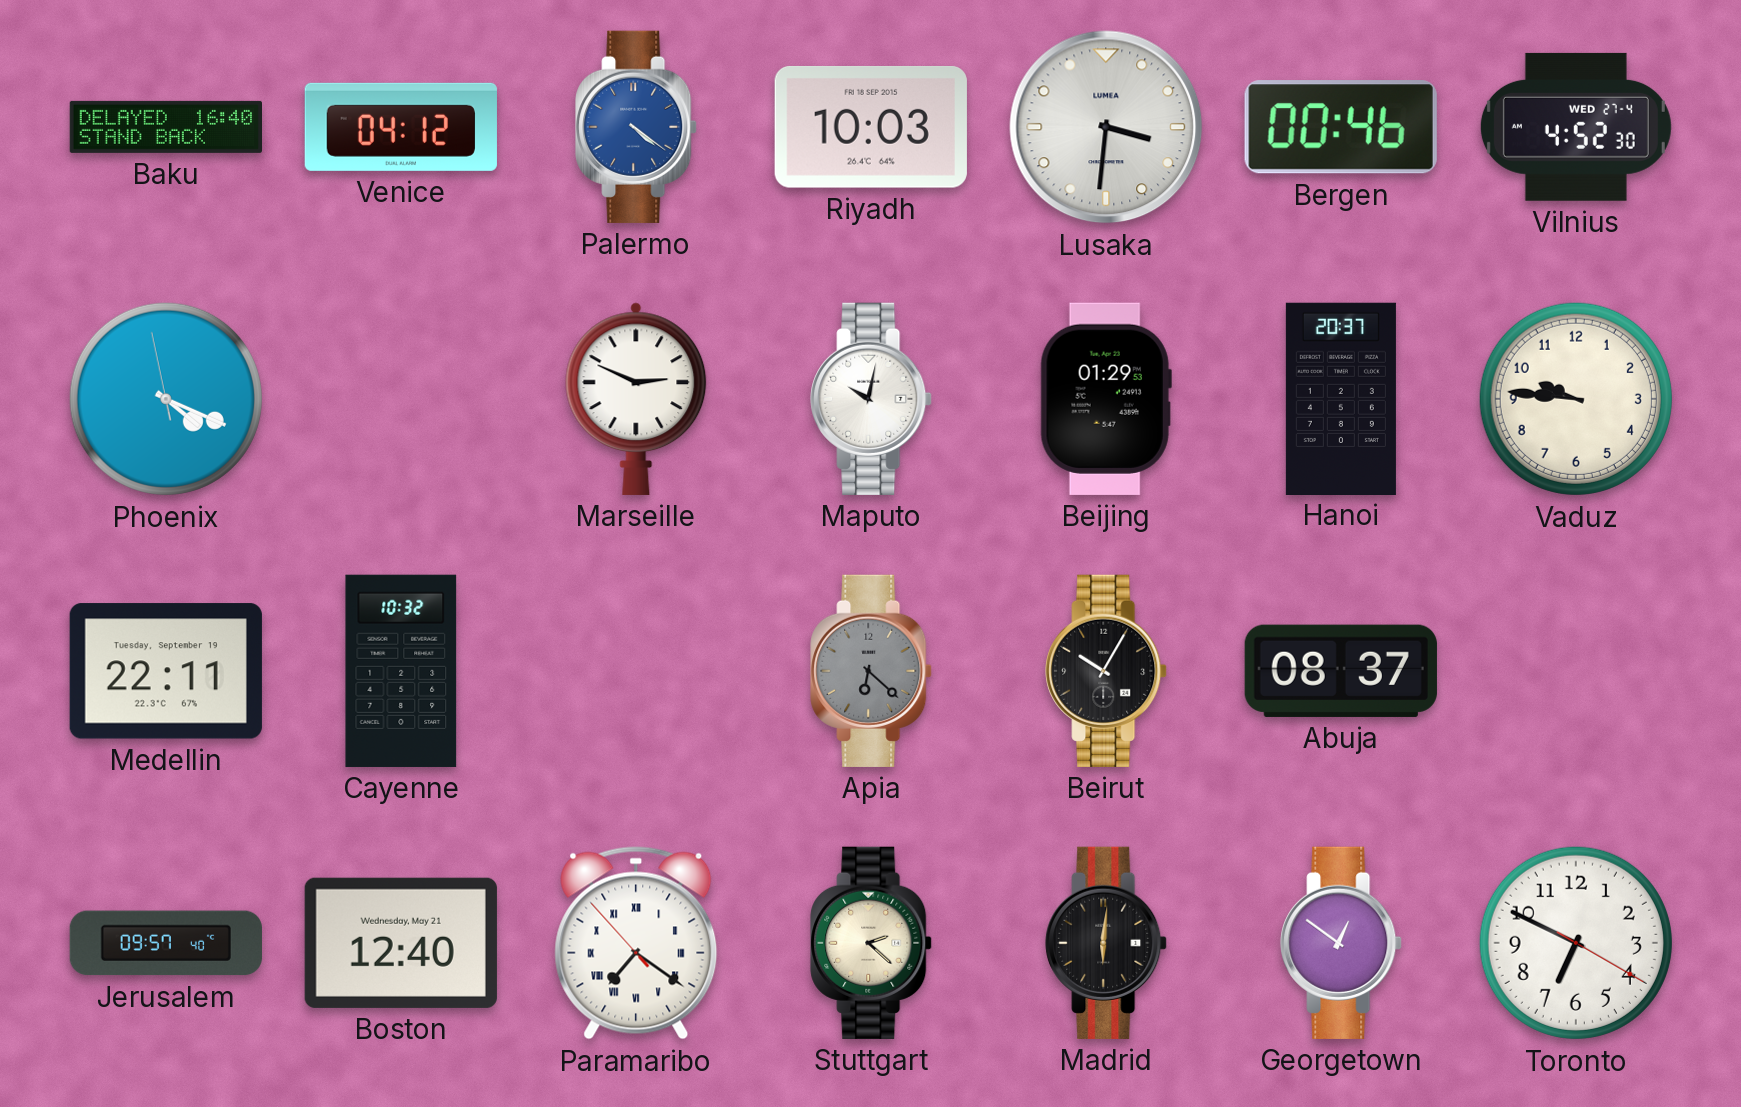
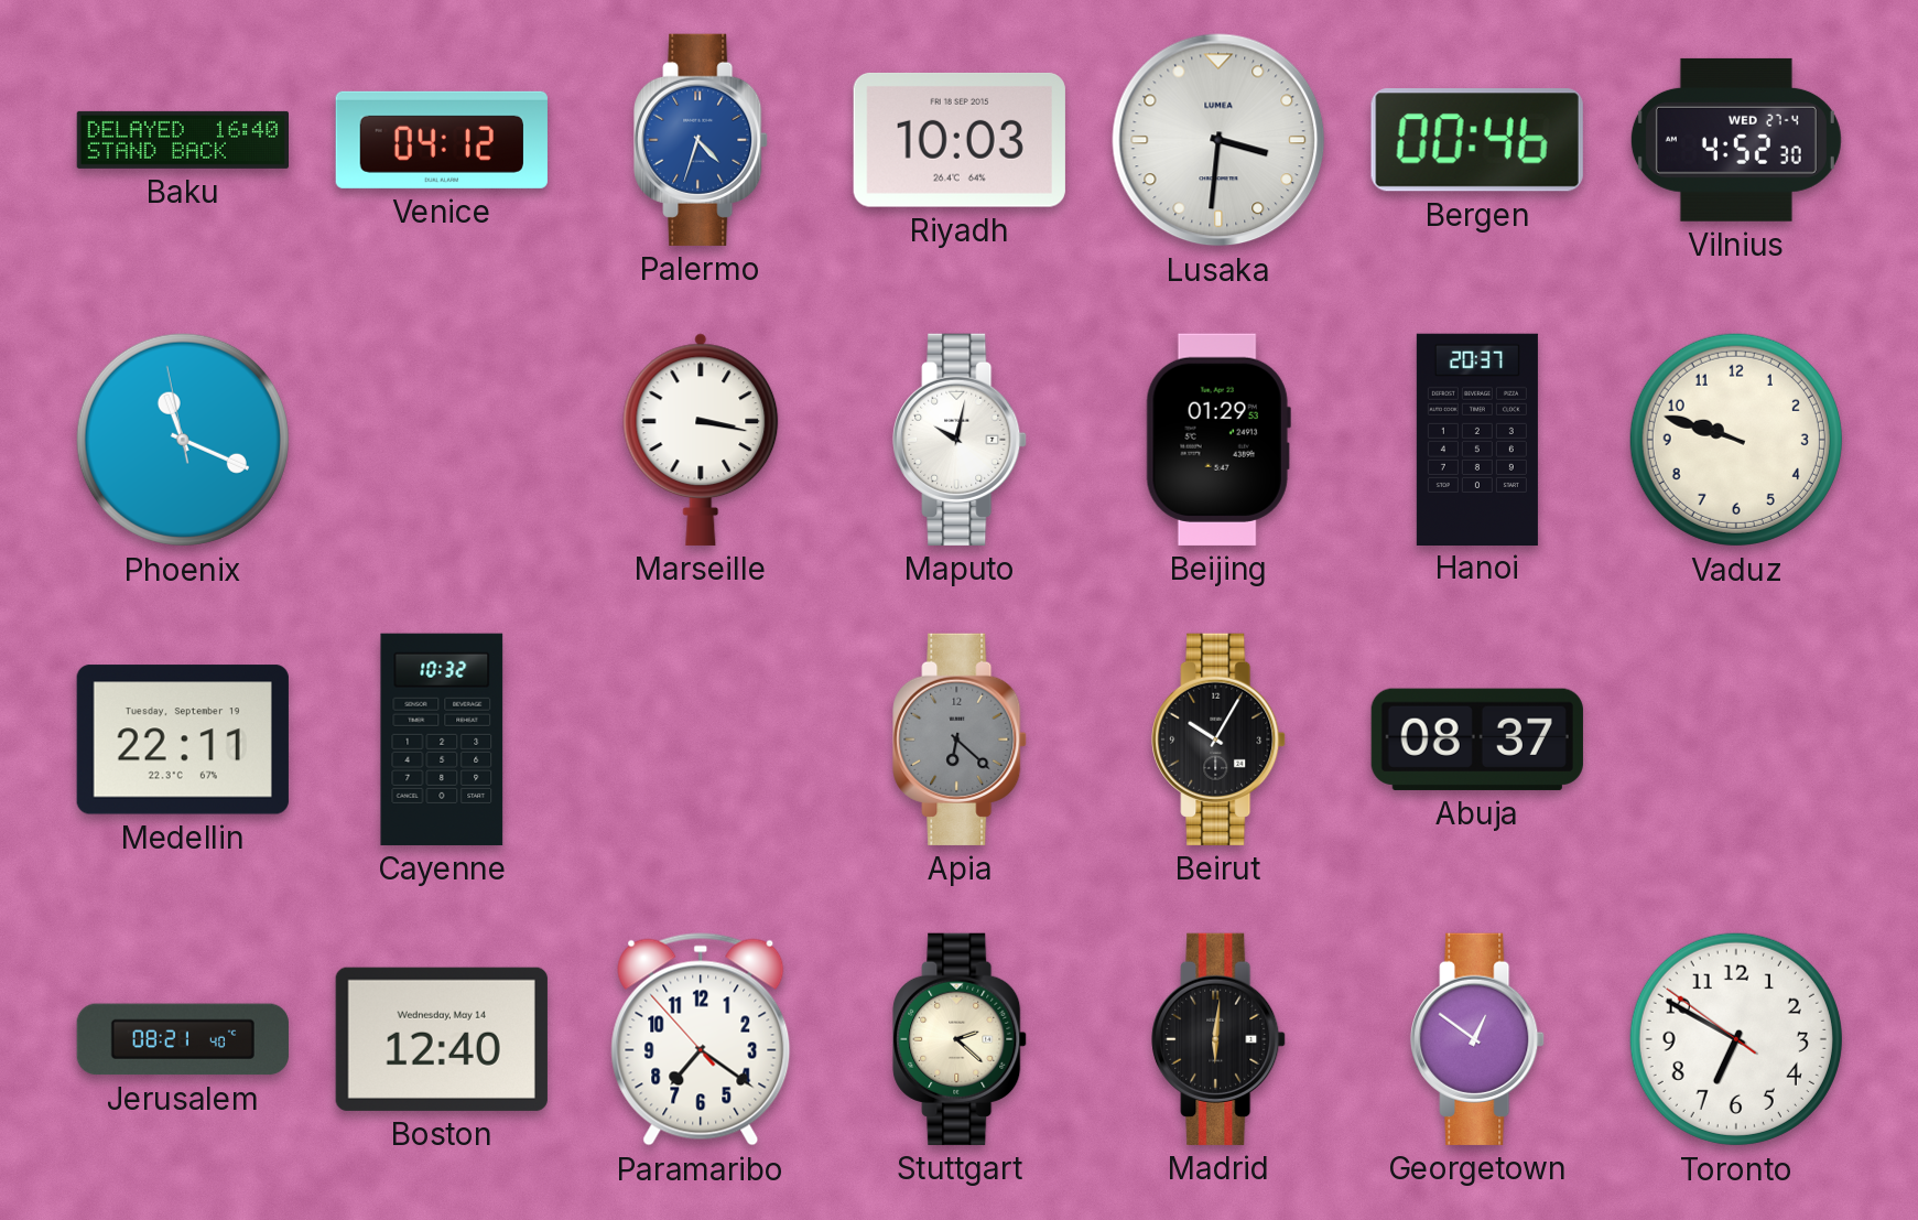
Palermo: 4:21 -> 4:33 (701, 140)
Phoenix: 4:18 -> 11:18 (183, 440)
Marseille: 2:49 -> 3:17 (701, 440)
Vaduz: 9:46 -> 9:48 (1736, 440)
Jerusalem: 09:57 -> 08:21 (183, 1039)
Boston date: Wednesday, May 21 -> Wednesday, May 14 (442, 1039)
Paramaribo numerals: Roman -> Arabic (701, 1039)
Toronto: 6:49:20 -> 6:49:51 (1736, 1039)
